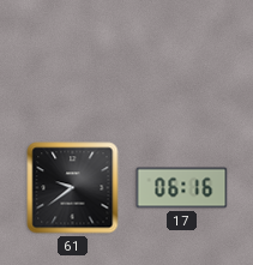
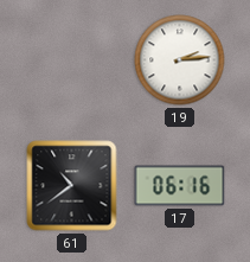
19: none -> 2:14 (180, 60)
61: 9:39 -> 10:39 (72, 186)
